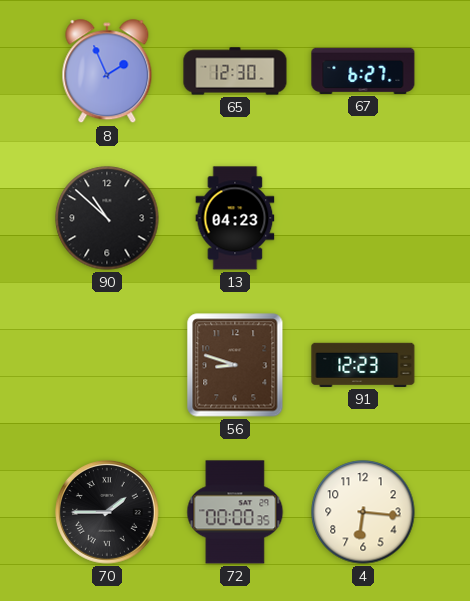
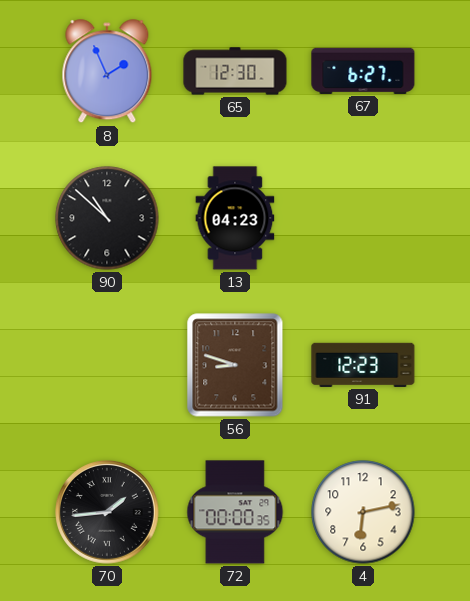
70: 1:45 -> 1:44 (107, 512)
4: 6:16 -> 6:13 (363, 512)
